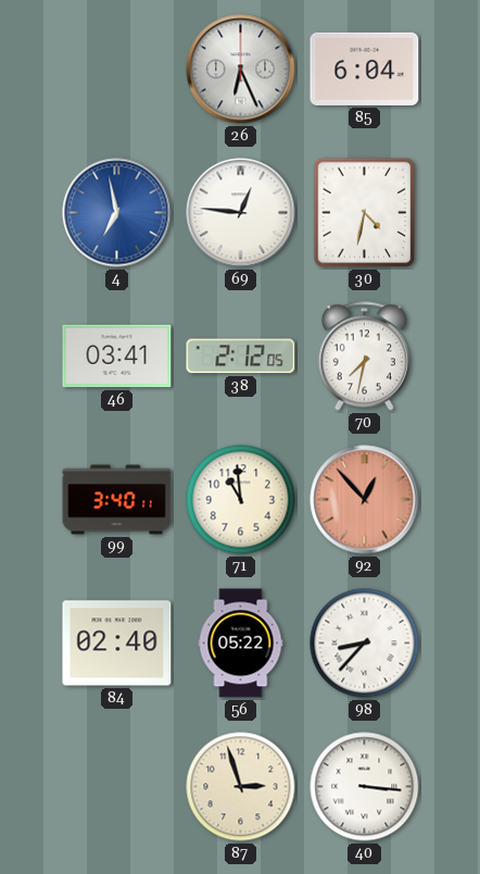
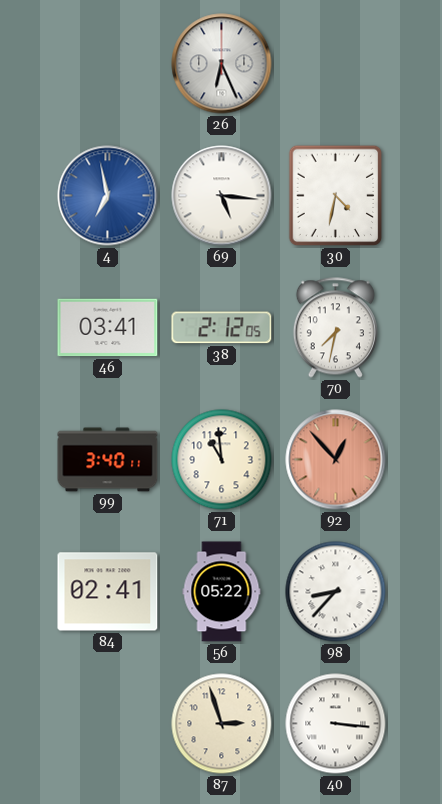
85: 6:04 -> none (365, 68)
69: 12:46 -> 5:16 (222, 196)
84: 02:40 -> 02:41 (108, 592)
